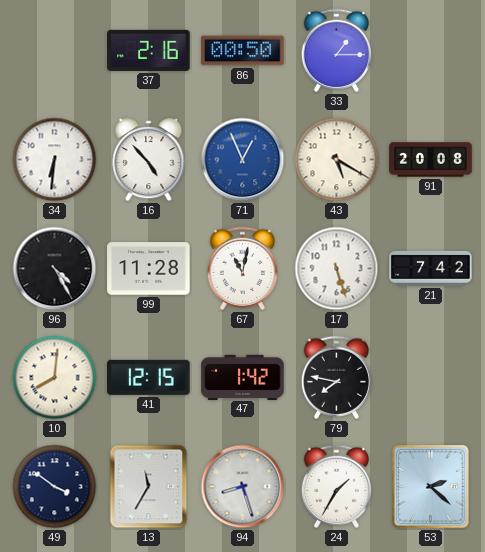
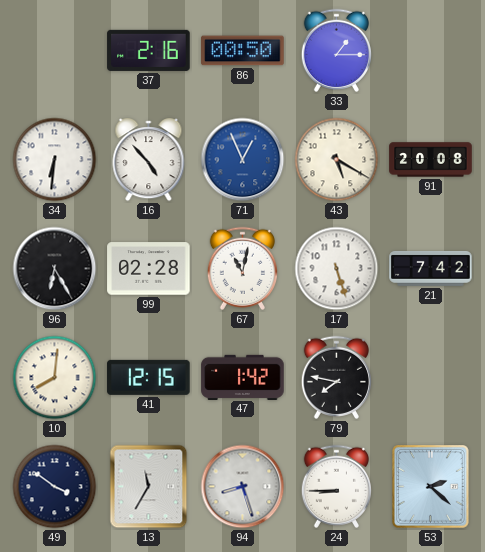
96: 4:25 -> 6:25 (55, 269)
99: 11:28 -> 02:28 (149, 269)
24: 1:35 -> 8:45 (336, 486)
